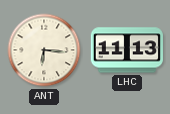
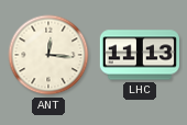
ANT: 6:16 -> 12:16 (48, 55)
